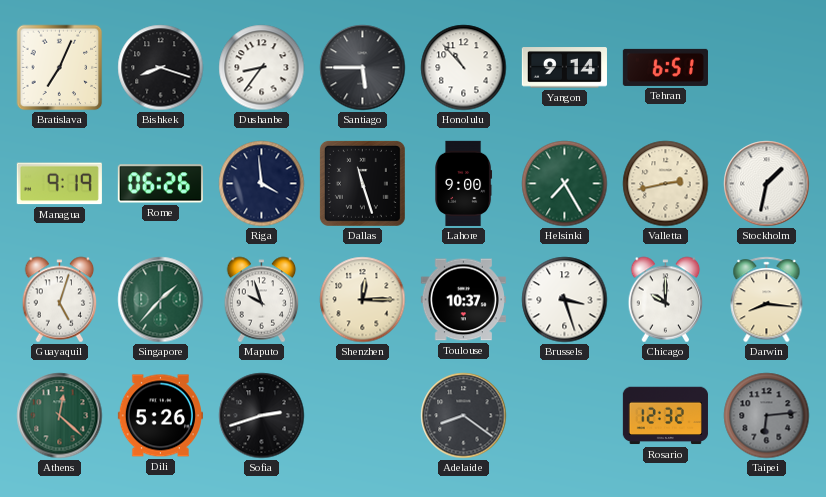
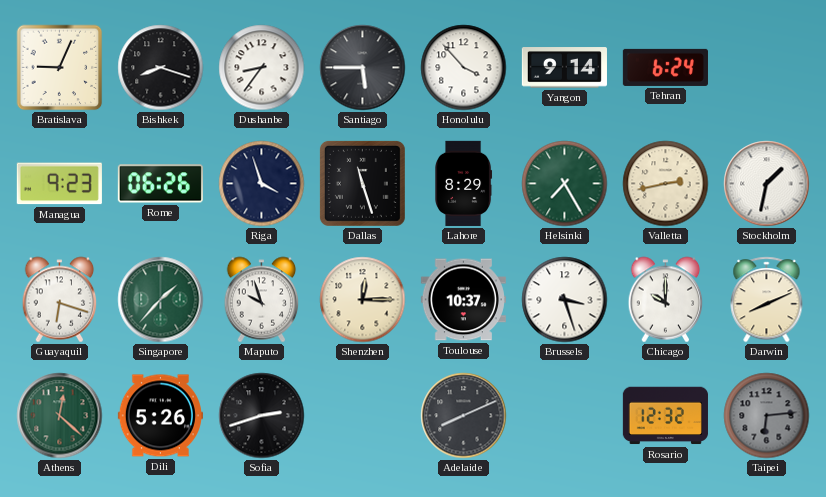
Bratislava: 7:04 -> 9:04 (60, 68)
Honolulu: 10:53 -> 3:53 (464, 68)
Tehran: 6:51 -> 6:24 (665, 67)
Managua: 9:19 -> 9:23 (59, 184)
Riga: 3:59 -> 3:57 (262, 184)
Lahore: 9:00 -> 8:29 (464, 183)
Guayaquil: 5:03 -> 6:18 (60, 300)
Darwin: 8:16 -> 8:11 (767, 300)
Adelaide: 8:21 -> 8:11 (464, 416)
